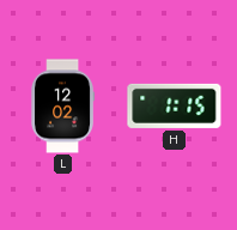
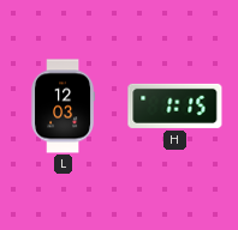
L: 12:02 -> 12:03 (63, 107)
